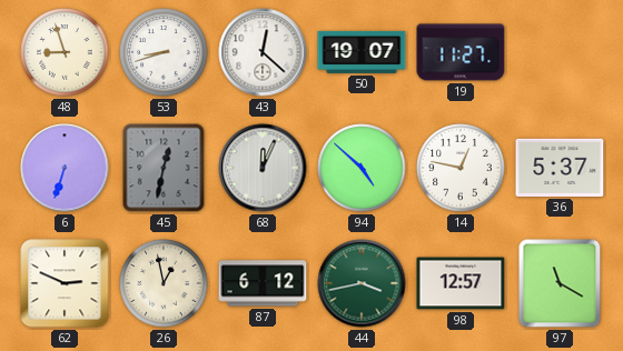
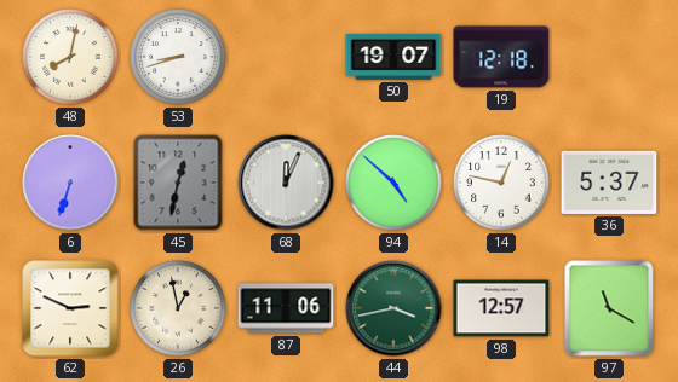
48: 8:57 -> 8:02 (70, 57)
43: 12:22 -> none (263, 52)
19: 11:27 -> 12:18 (501, 57)
87: 6:12 -> 11:06 (286, 308)
